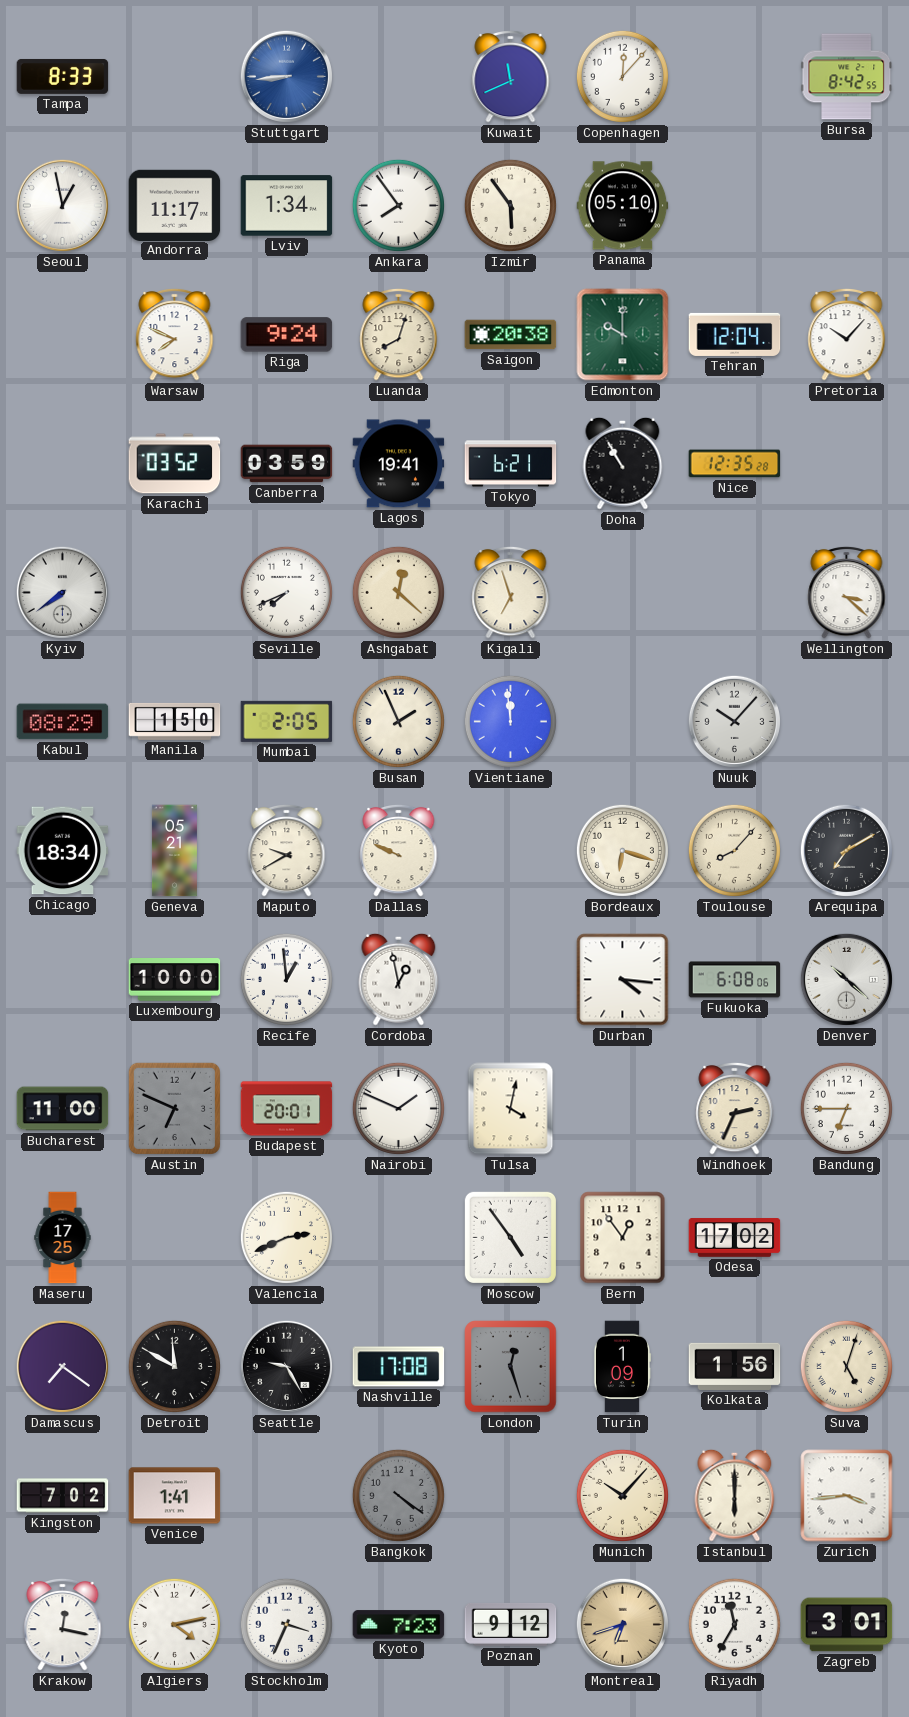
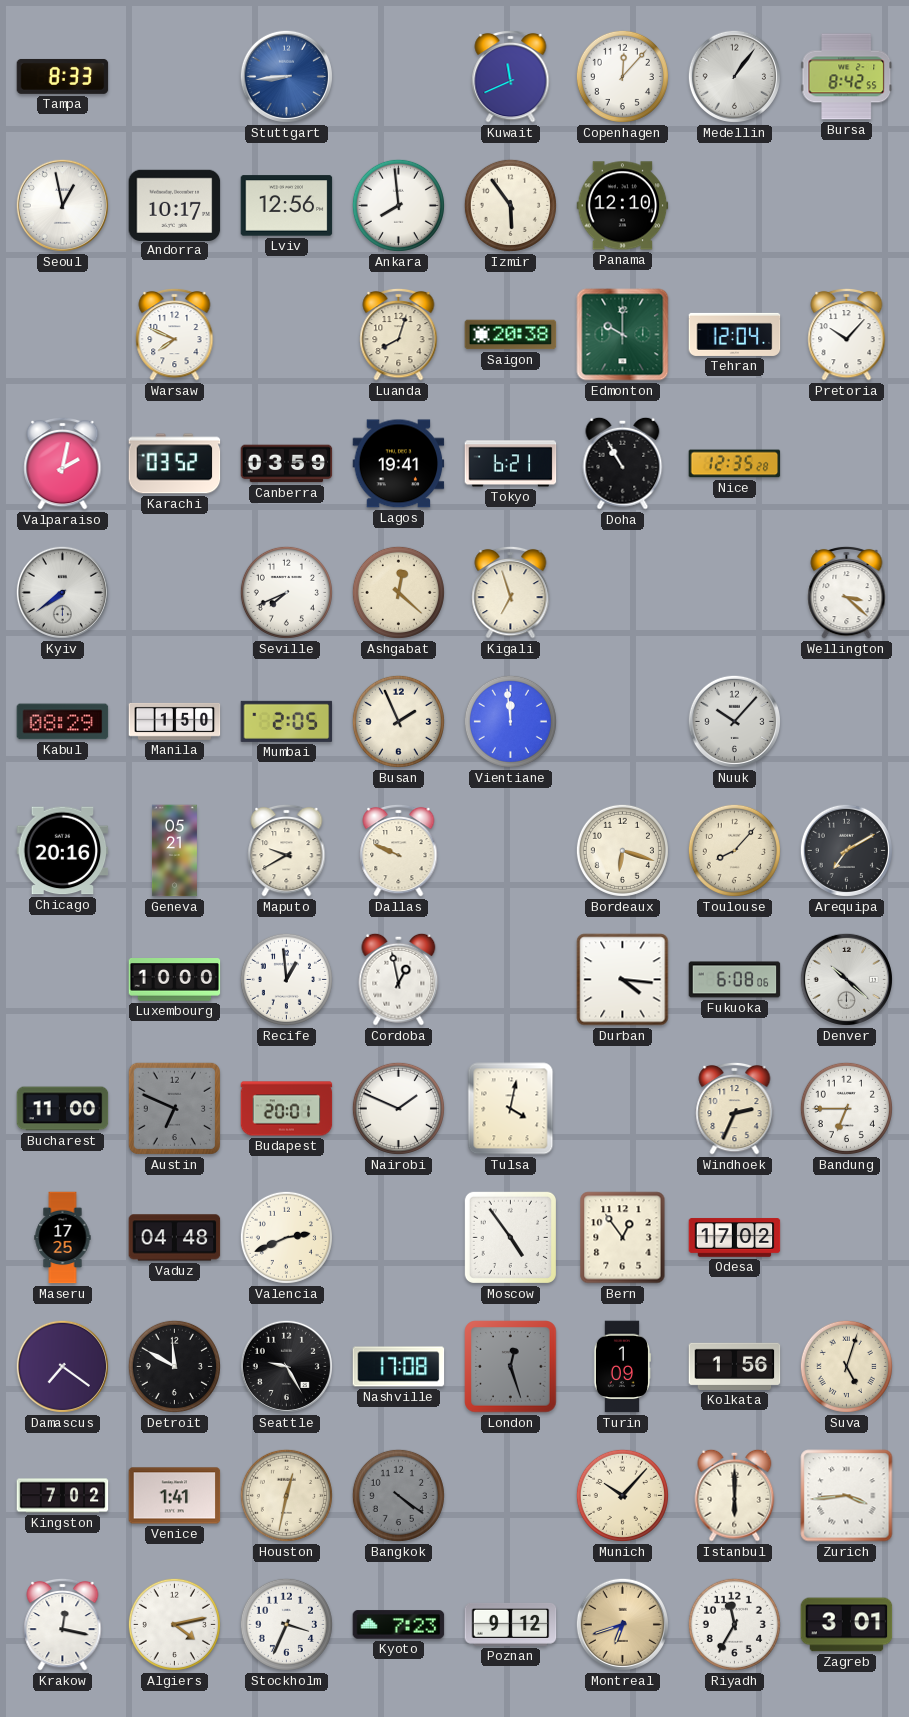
Medellin: none -> 1:06 (734, 76)
Andorra: 11:17 -> 10:17 (175, 205)
Lviv: 1:34 -> 12:56 (287, 206)
Ankara: 7:54 -> 7:59 (398, 205)
Panama: 05:10 -> 12:10 (623, 206)
Riga: 9:24 -> none (287, 335)
Valparaiso: none -> 2:02 (63, 463)
Chicago: 18:34 -> 20:16 (63, 851)
Vaduz: none -> 04:48 (175, 1238)
Houston: none -> 12:32 (286, 1495)
